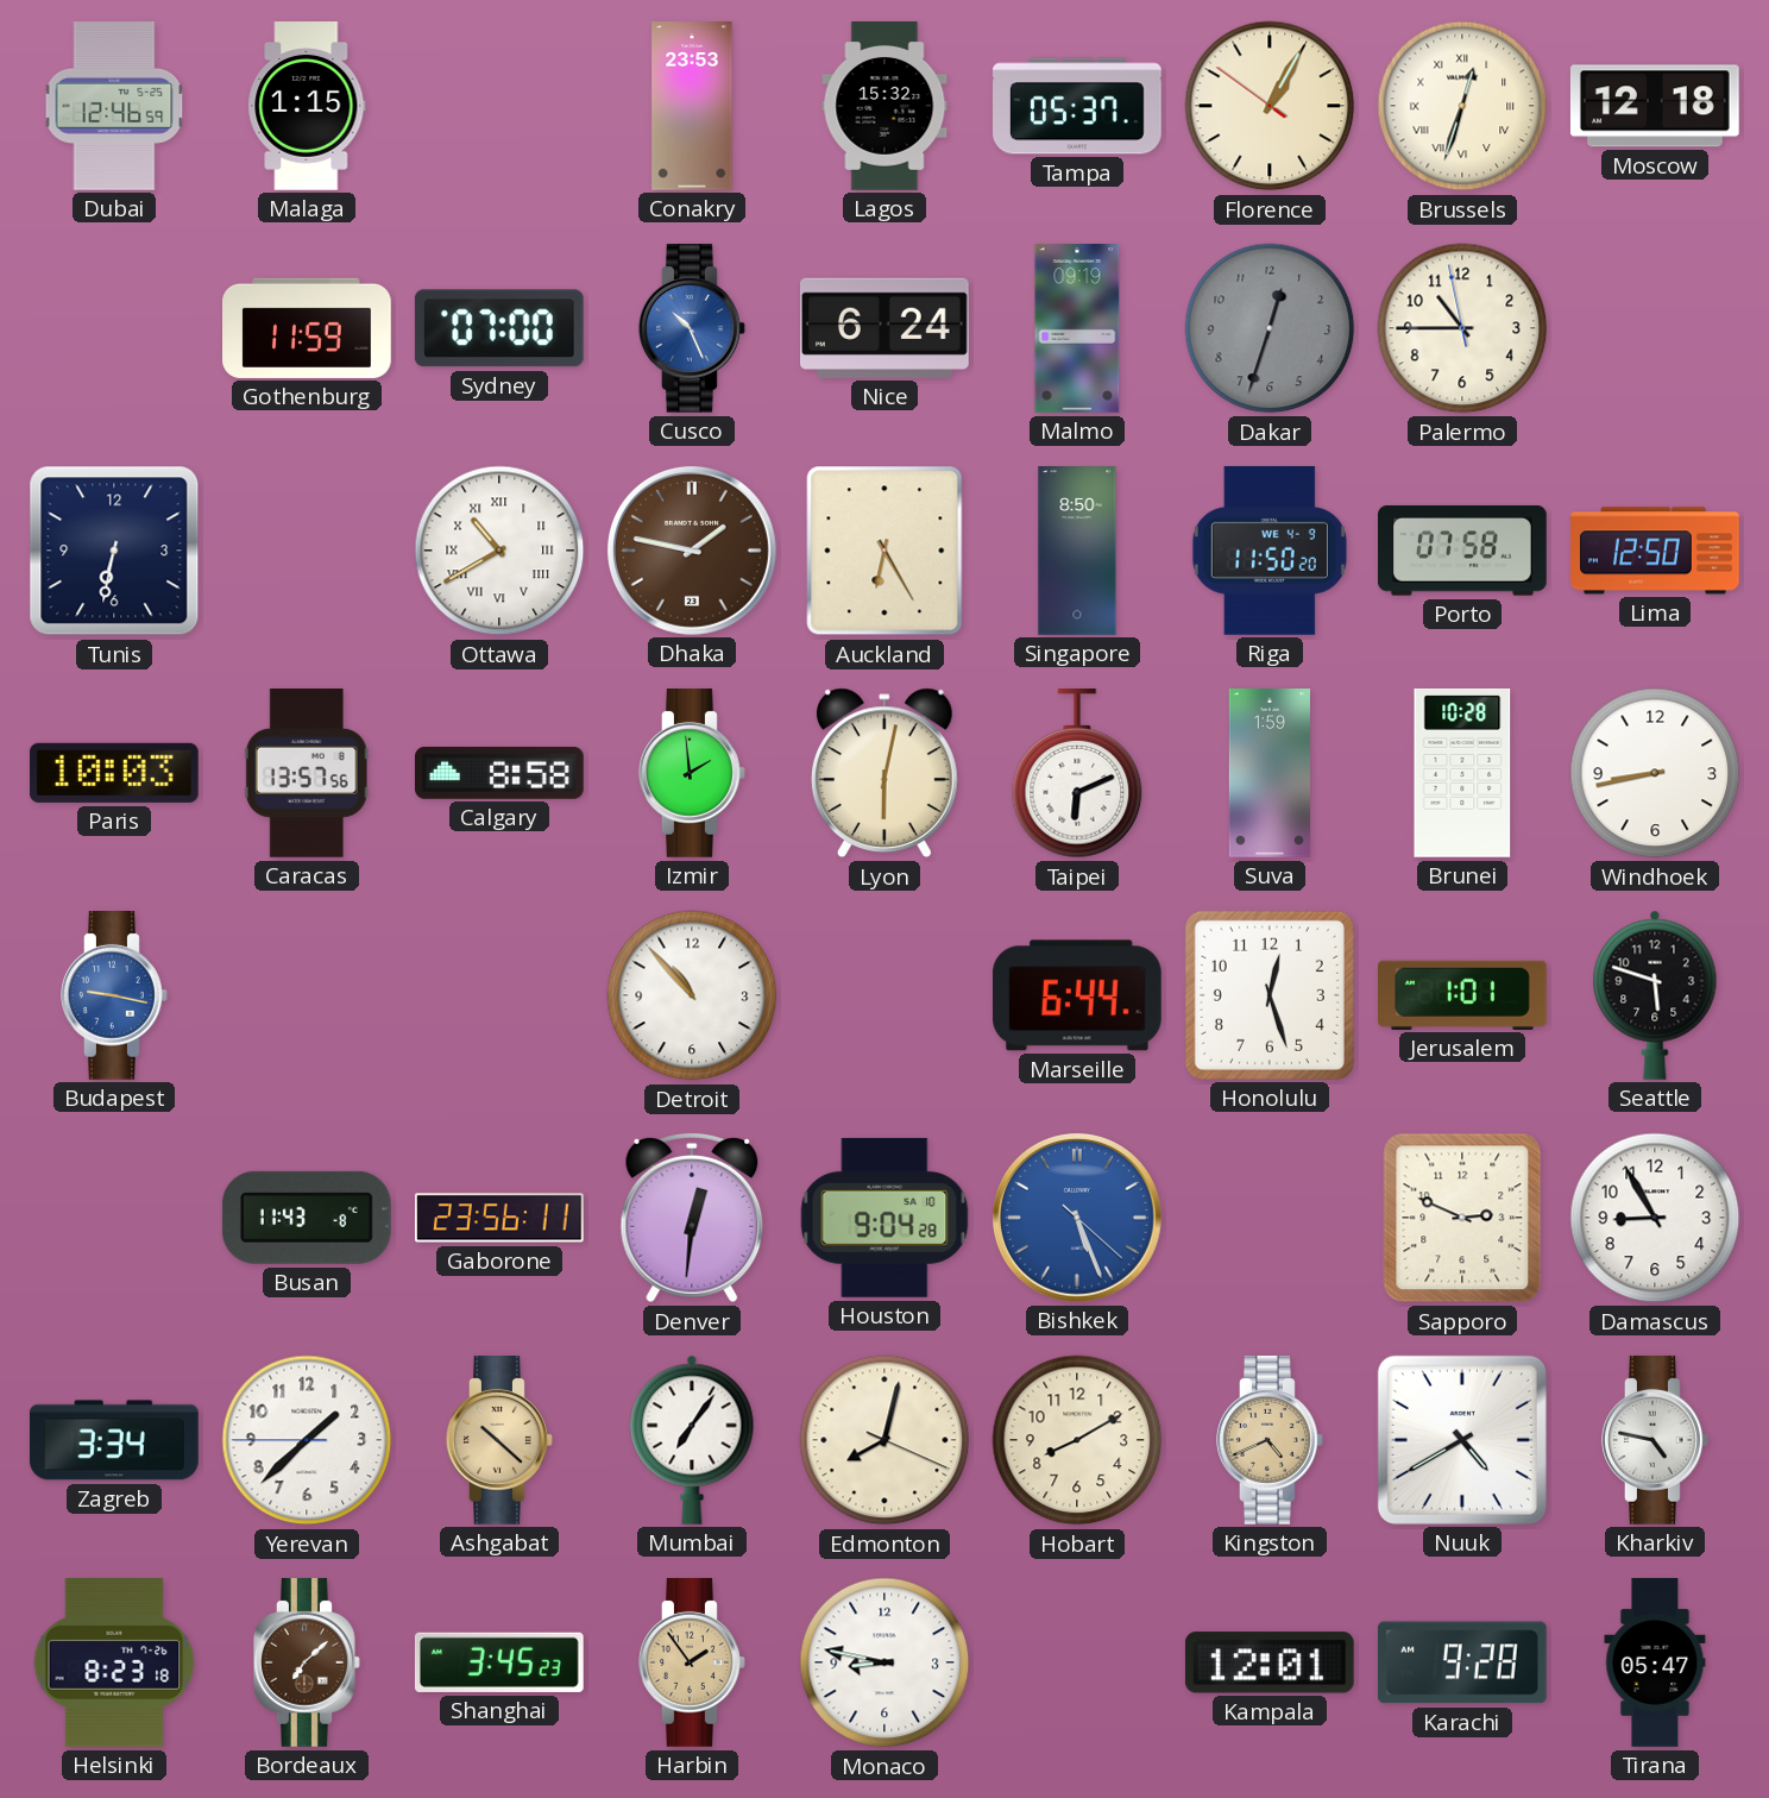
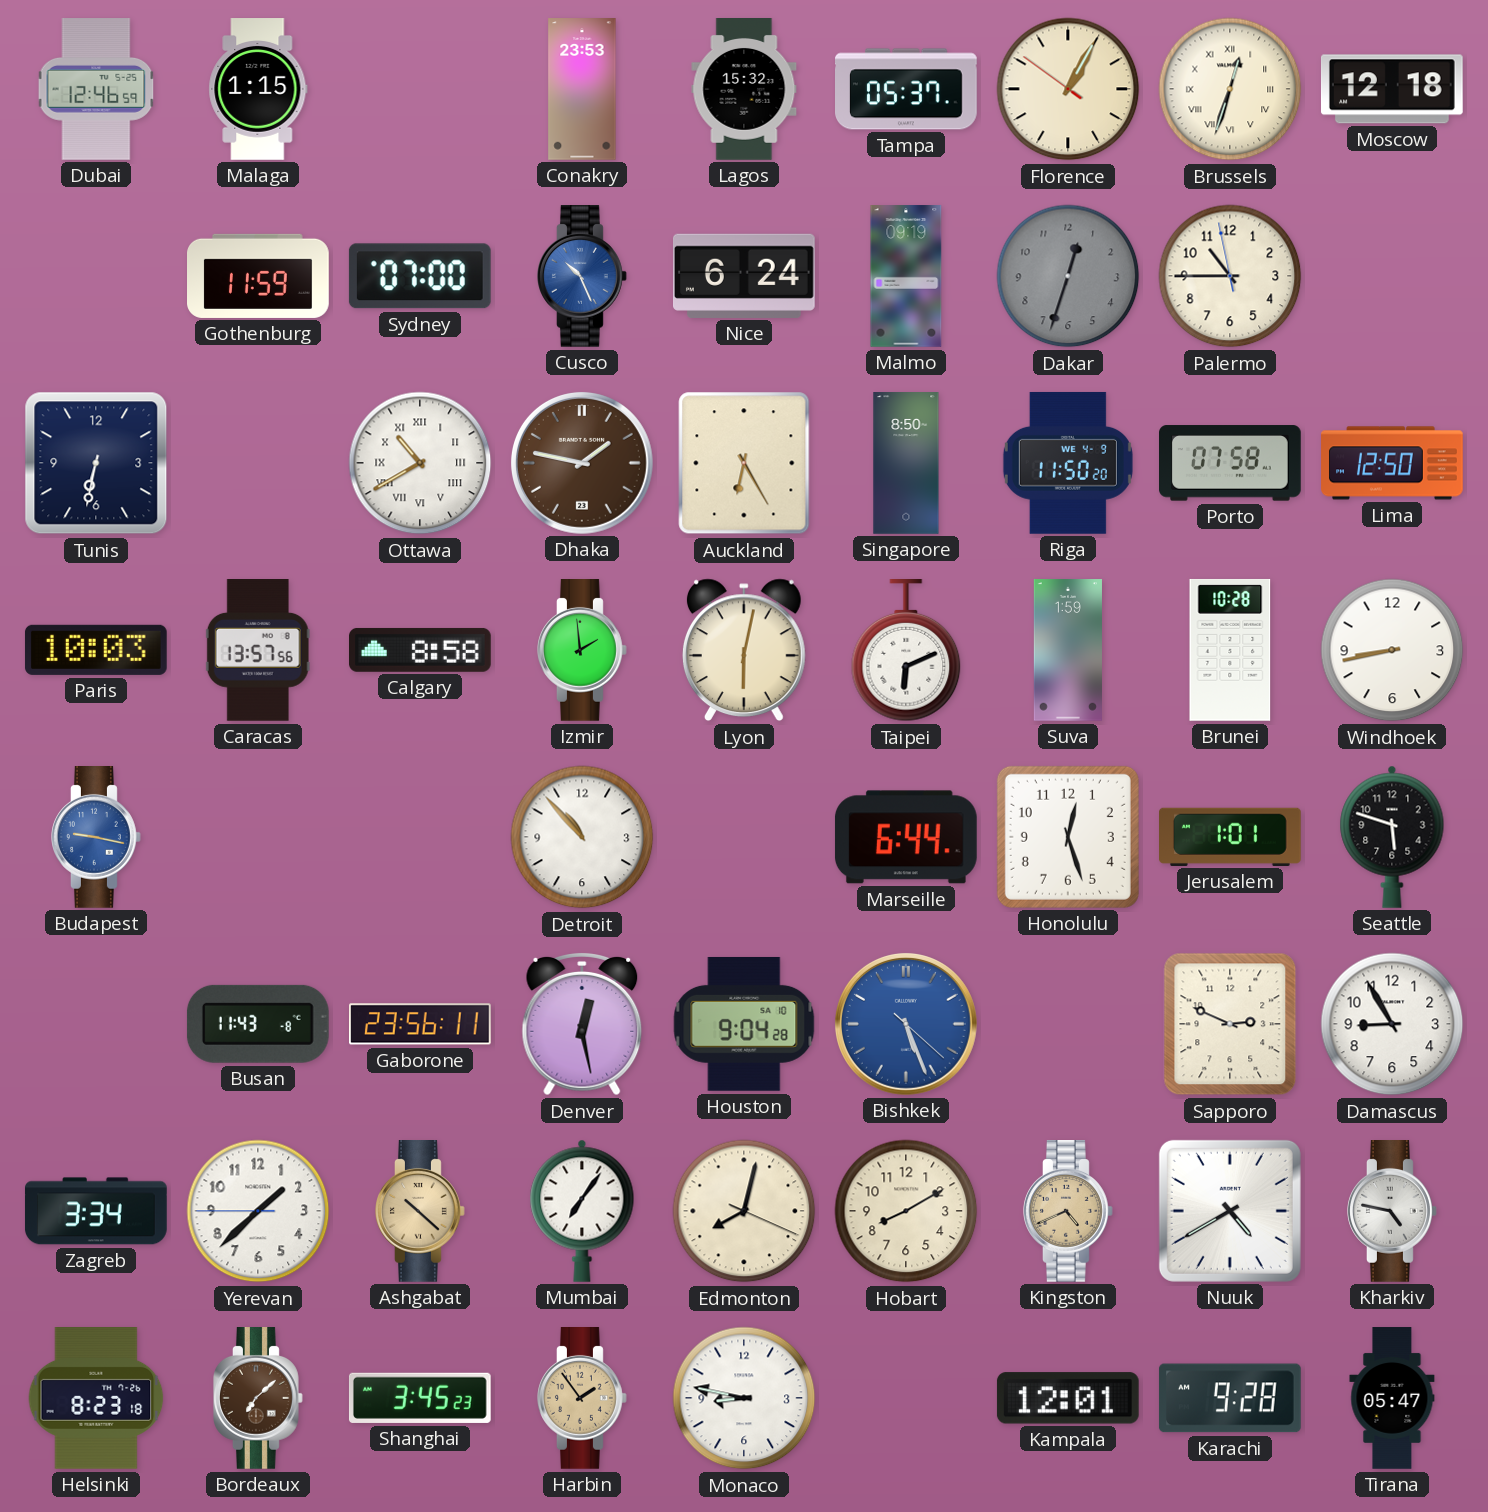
Denver: 12:31 -> 12:28 (582, 1024)
